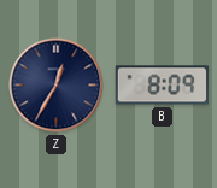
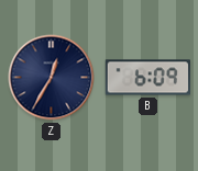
B: 8:09 -> 6:09 (147, 78)
